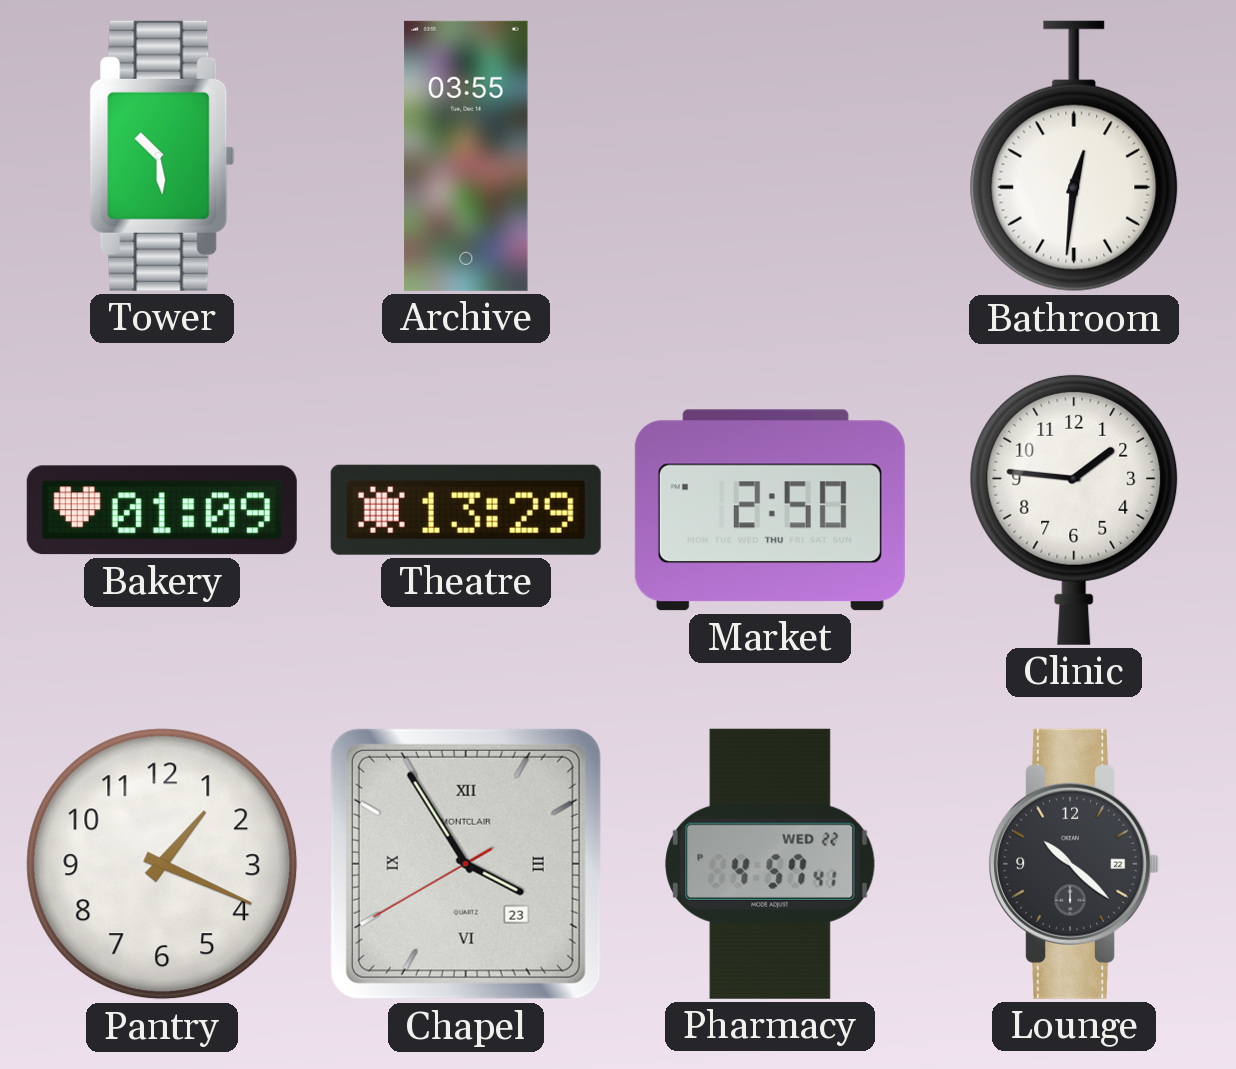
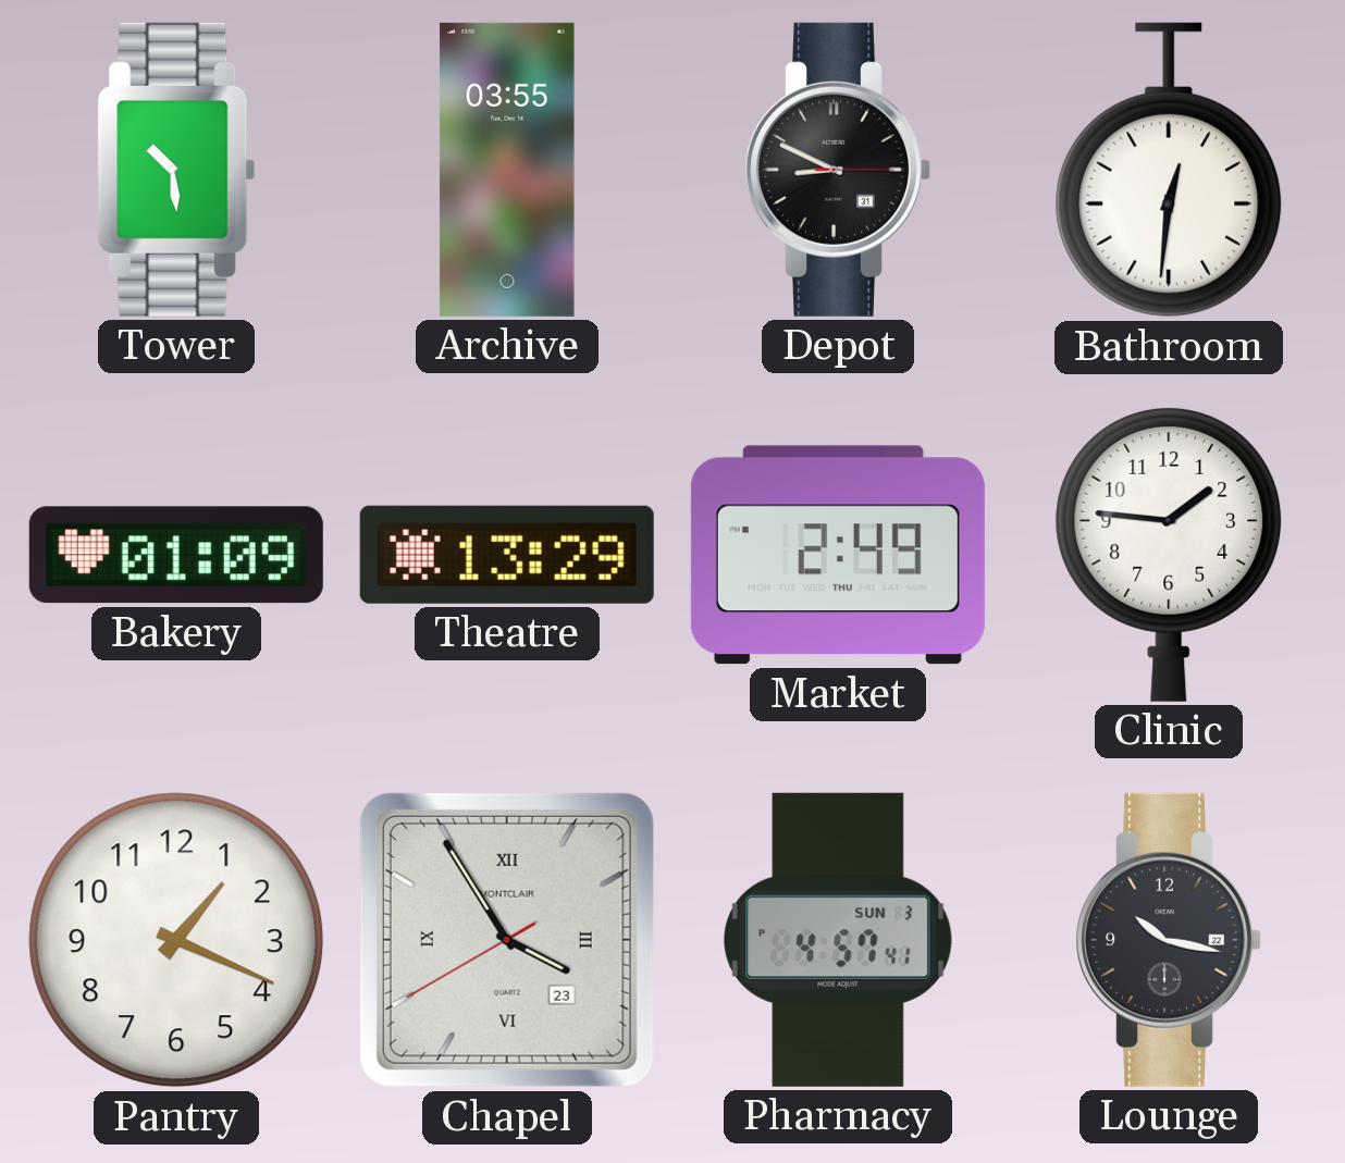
Depot: none -> 8:49 (838, 170)
Market: 2:50 -> 2:49 (838, 555)
Pharmacy date: WED 22 -> SUN 3 (839, 940)
Lounge: 10:22 -> 10:17 (1169, 940)
